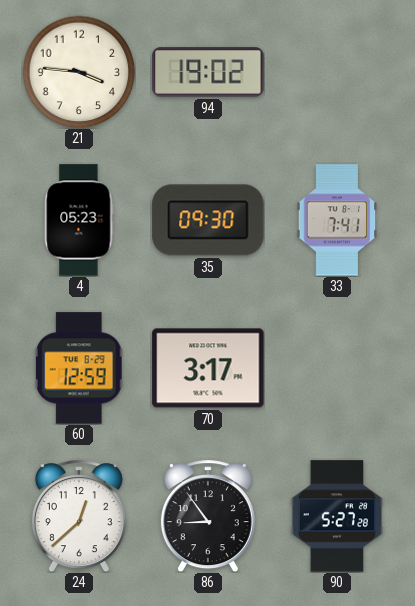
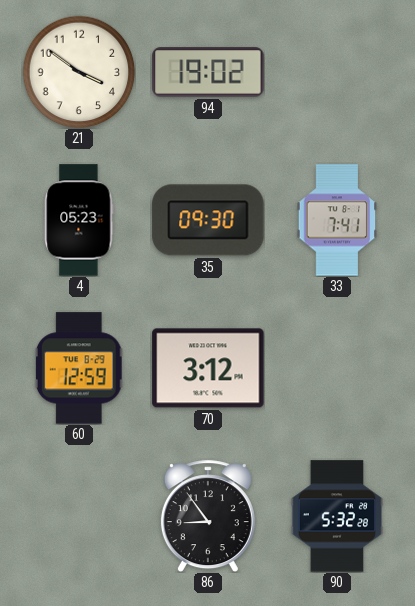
21: 3:46 -> 3:51 (79, 72)
70: 3:17 -> 3:12 (208, 368)
24: 12:38 -> none (79, 516)
90: 5:27 -> 5:32 (336, 516)
